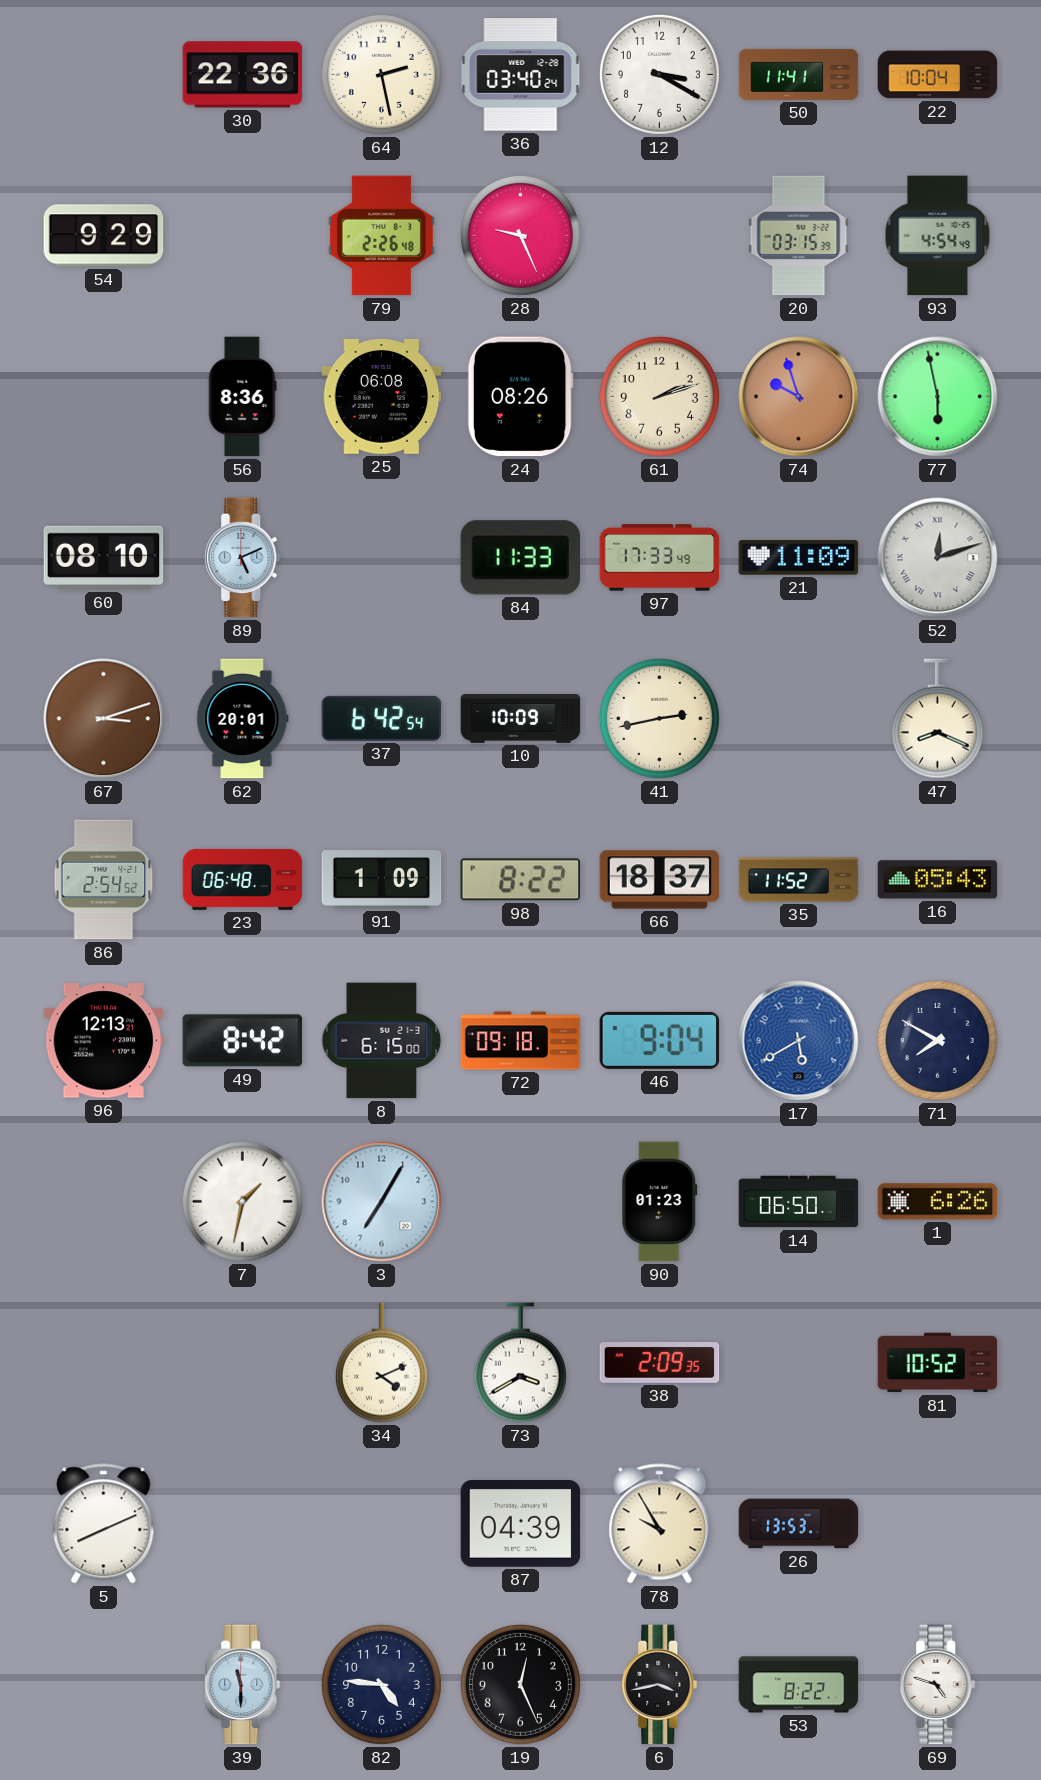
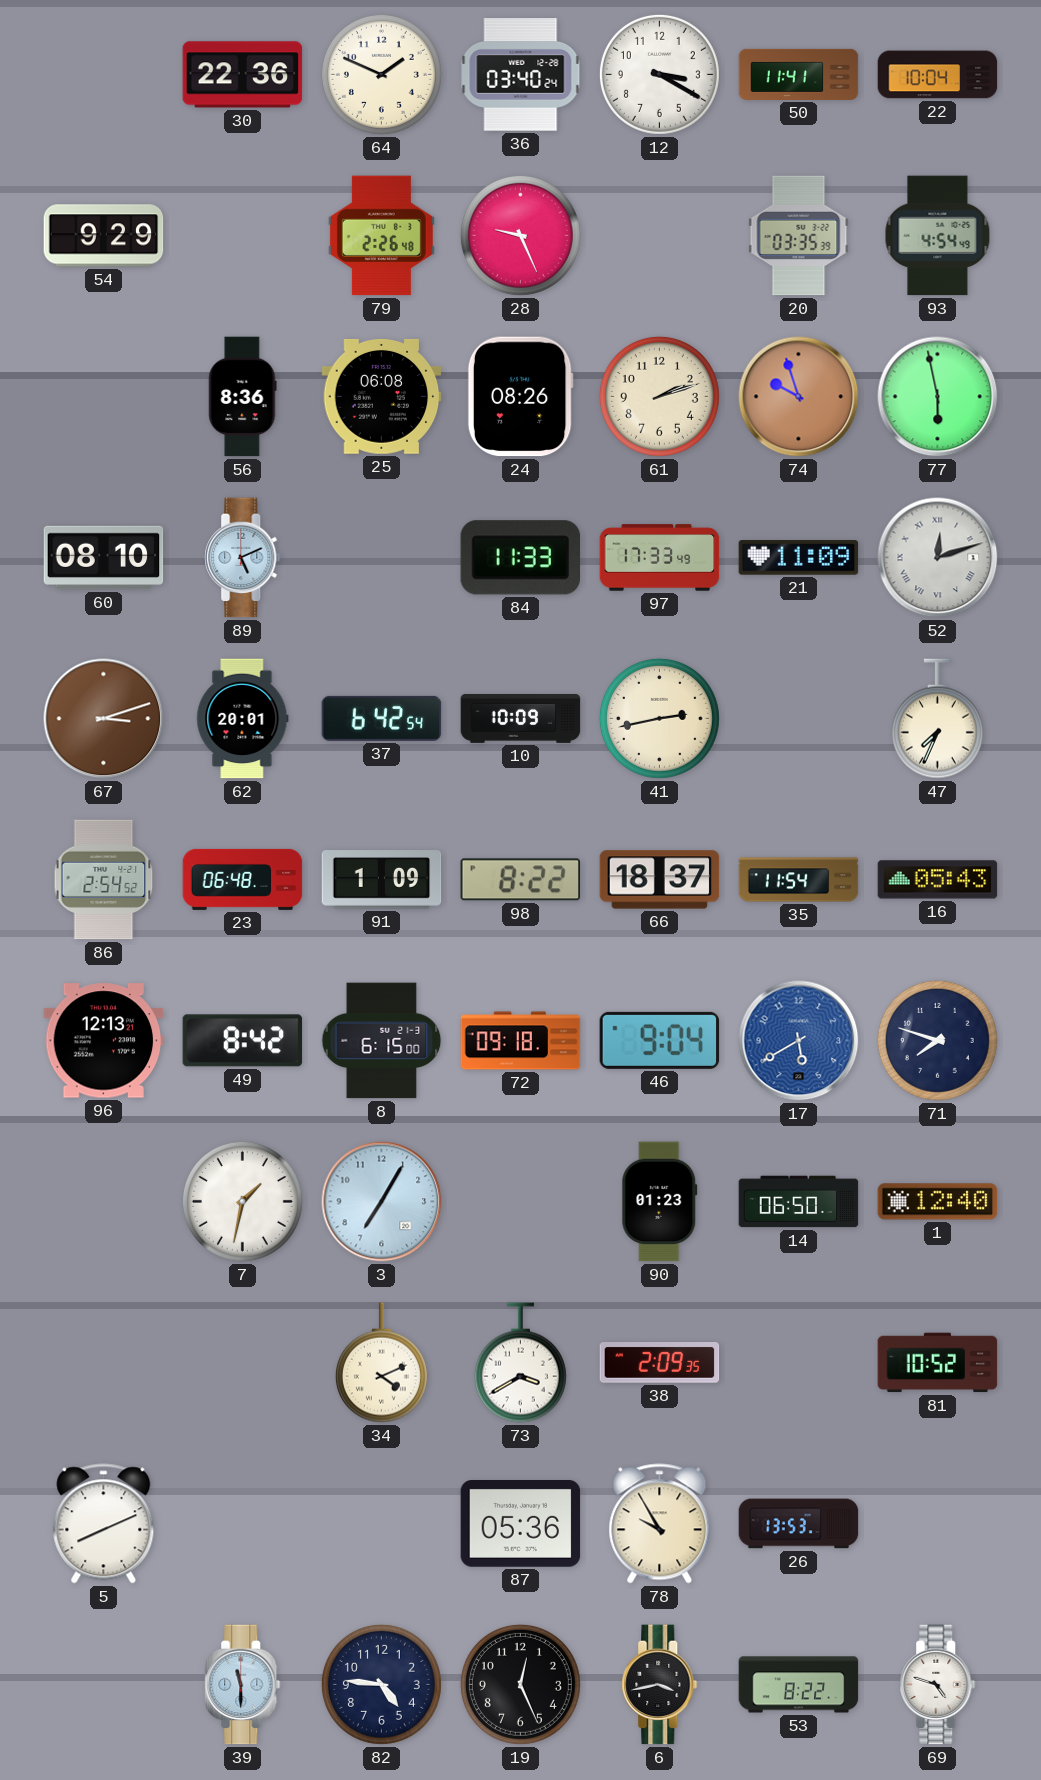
64: 2:28 -> 1:49 (381, 74)
20: 03:15 -> 03:35 (799, 236)
47: 8:19 -> 7:34 (937, 719)
35: 11:52 -> 11:54 (799, 880)
71: 7:50 -> 7:48 (937, 1040)
1: 6:26 -> 12:40 (938, 1202)
87: 04:39 -> 05:36 (521, 1524)
